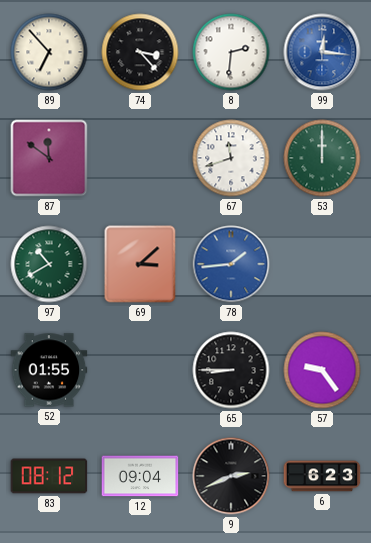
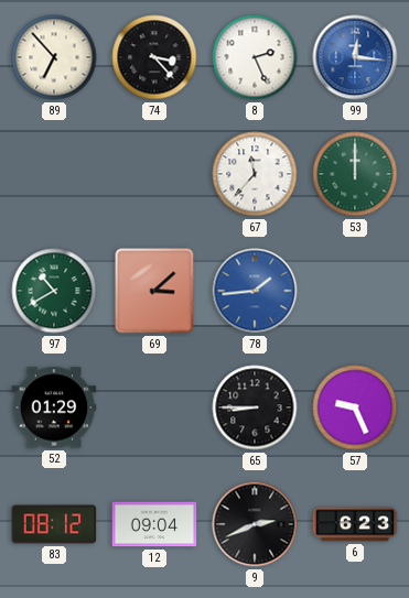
8: 2:31 -> 2:26 (255, 57)
87: 11:51 -> none (49, 158)
67: 11:42 -> 11:37 (255, 174)
52: 01:55 -> 01:29 (54, 407)
57: 9:24 -> 9:26 (355, 407)
